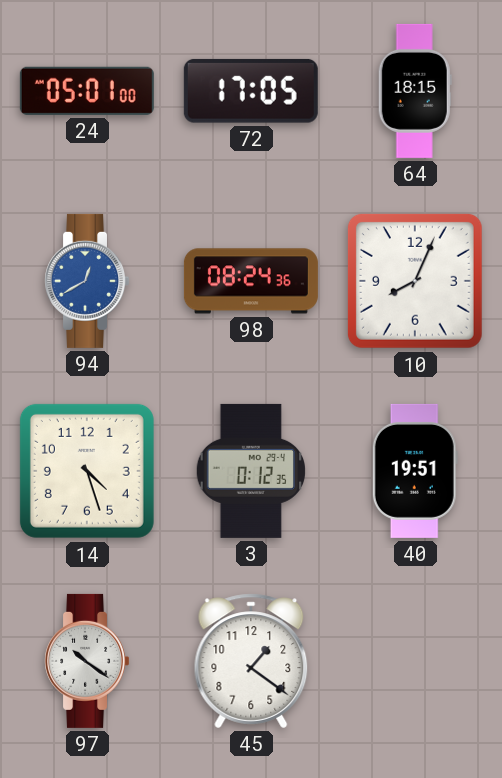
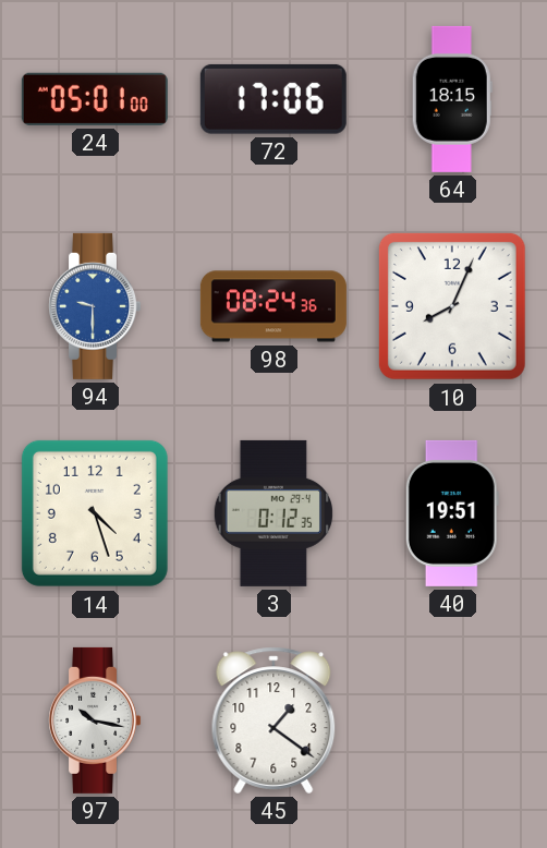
72: 17:05 -> 17:06 (273, 99)
94: 12:40 -> 9:30 (95, 306)
97: 10:21 -> 10:17 (95, 720)
